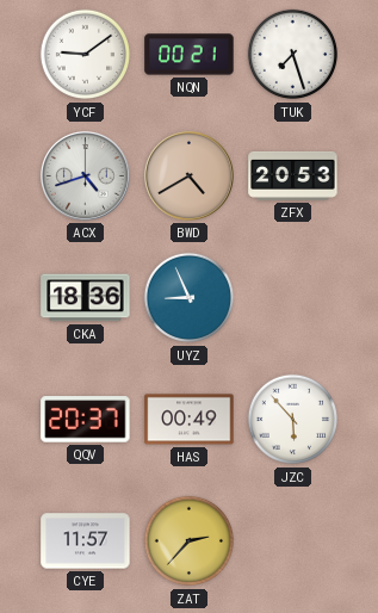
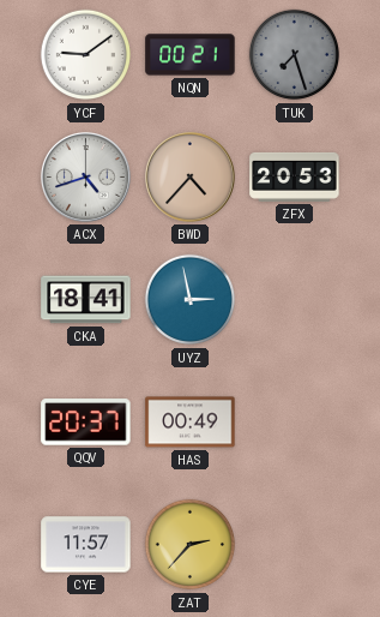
TUK dial: white -> grey (295, 55)
BWD: 4:40 -> 4:37 (189, 176)
CKA: 18:36 -> 18:41 (86, 300)
UYZ: 8:56 -> 2:58 (191, 300)
JZC: 5:53 -> none (293, 420)
